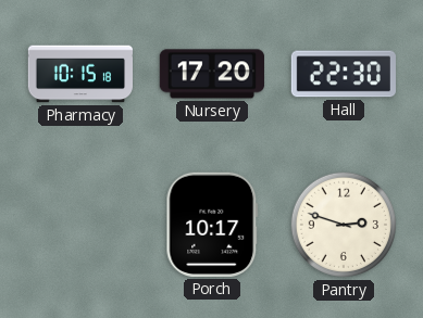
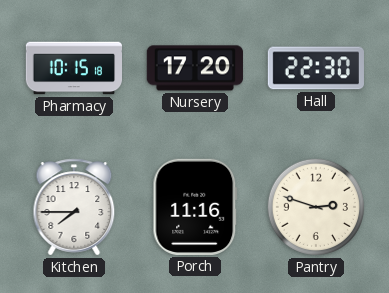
Kitchen: none -> 7:45 (74, 207)
Porch: 10:17 -> 11:16 (195, 207)
